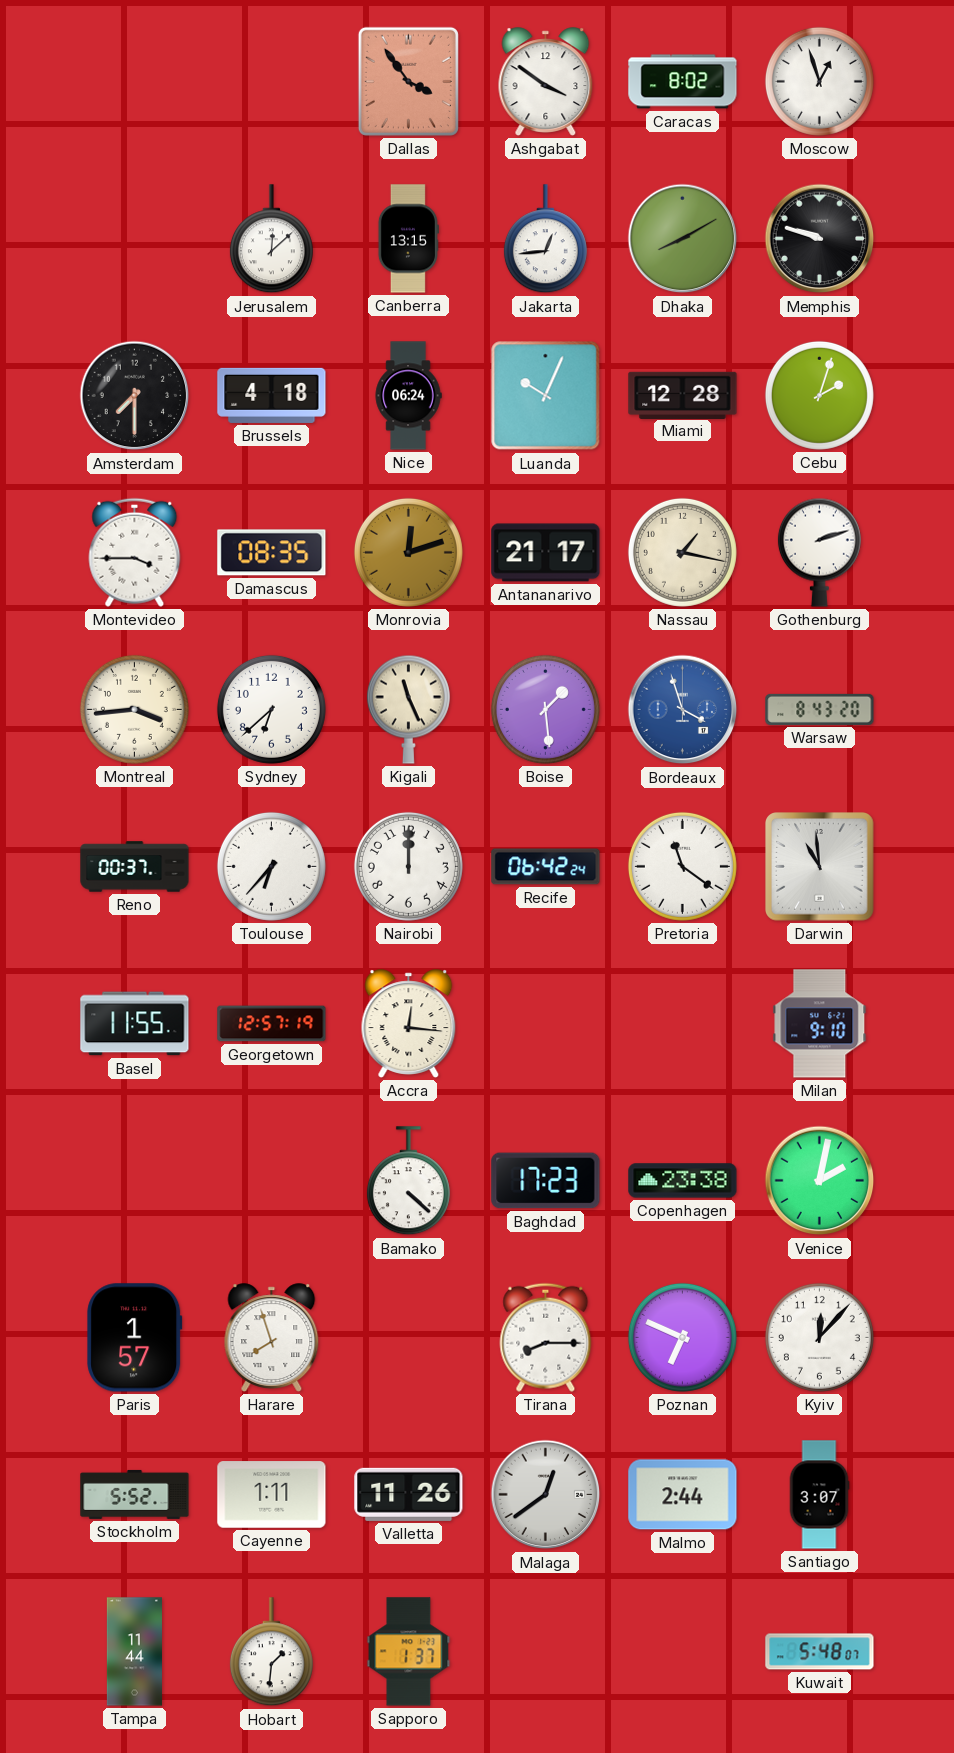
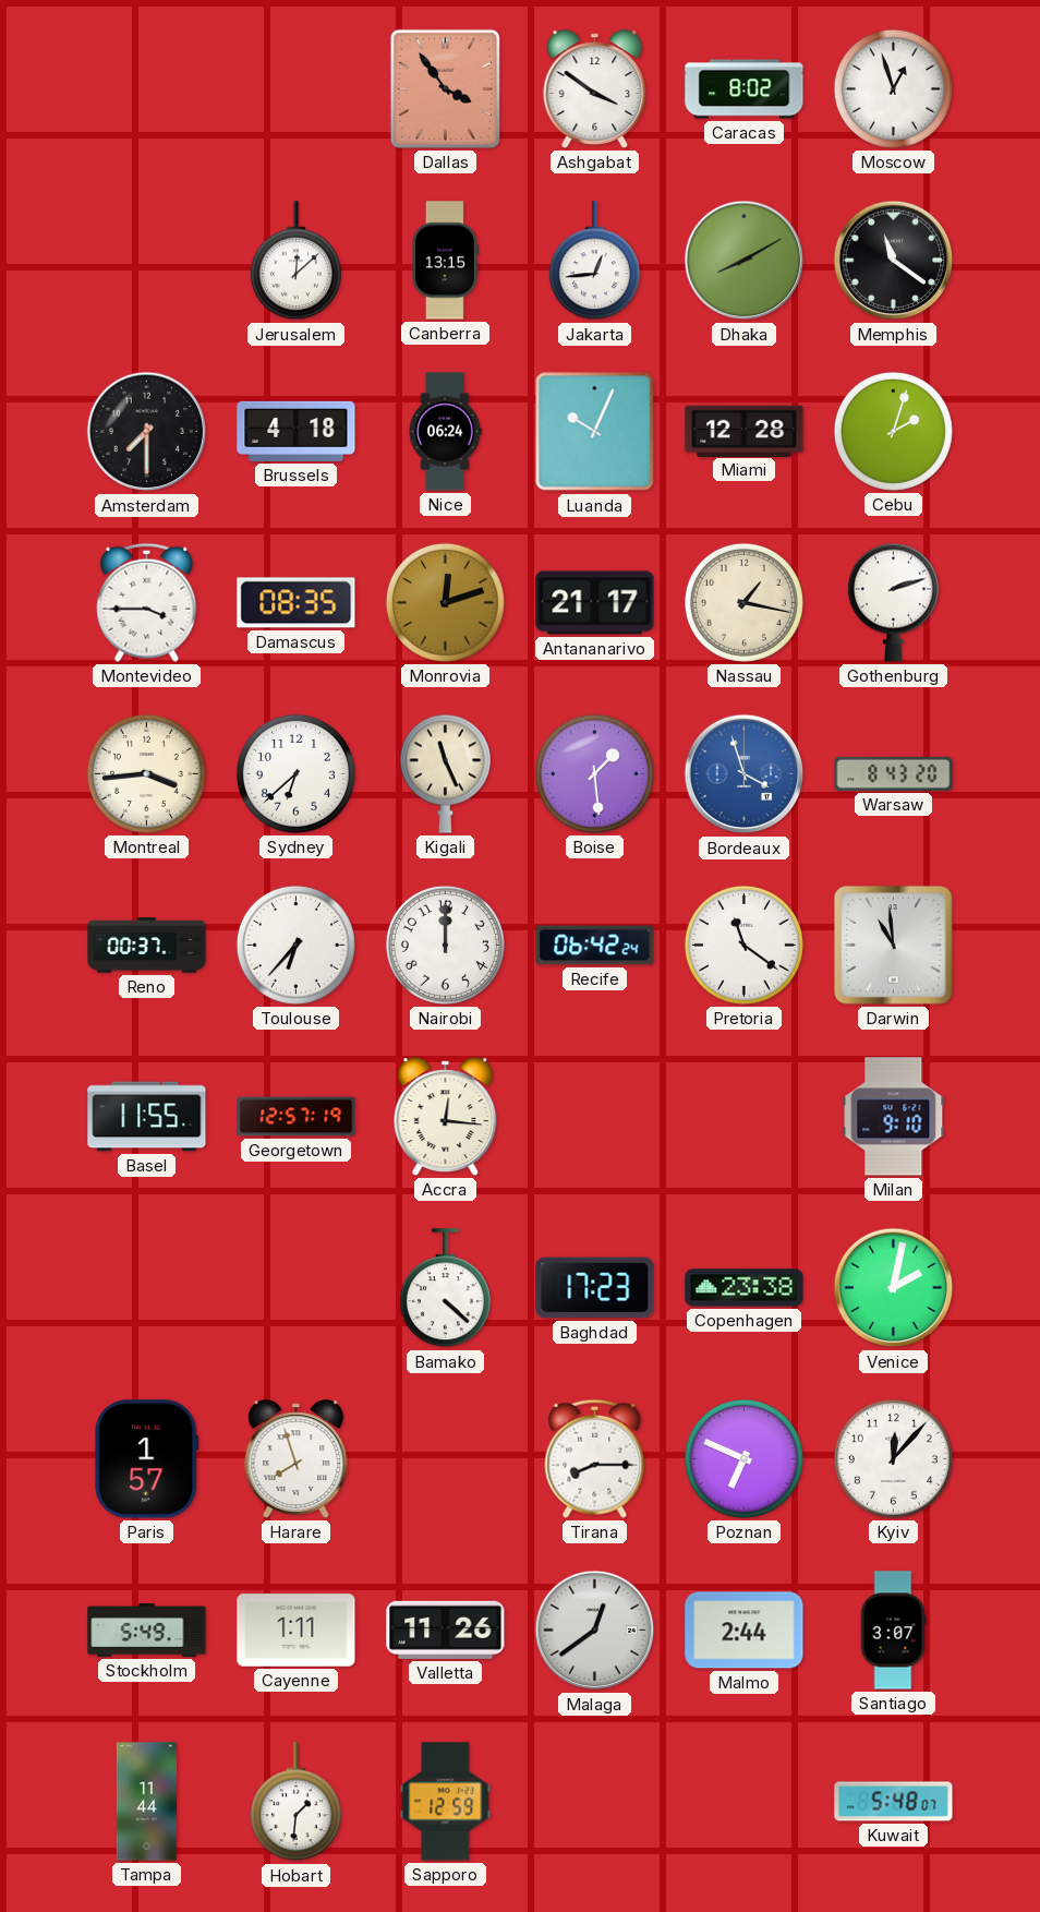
Memphis: 9:48 -> 11:21 (894, 261)
Stockholm: 5:52 -> 5:49 (147, 1630)
Sapporo: 1:37 -> 12:59 (446, 1802)
